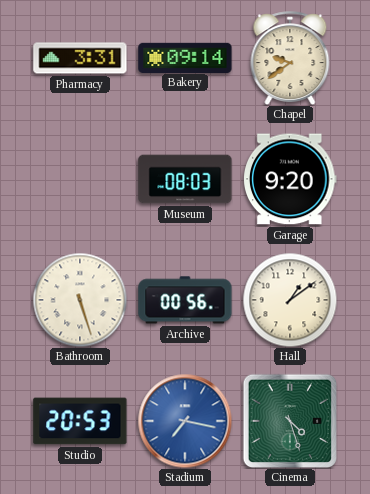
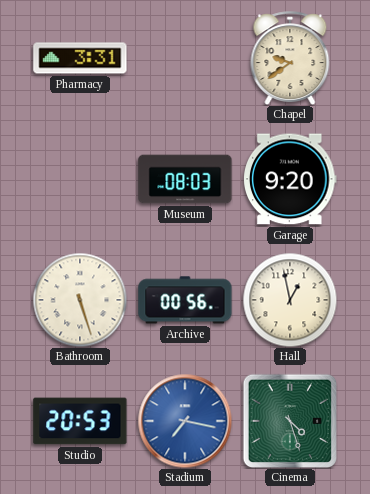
Bakery: 09:14 -> none (185, 57)
Hall: 1:09 -> 12:58 (290, 300)
